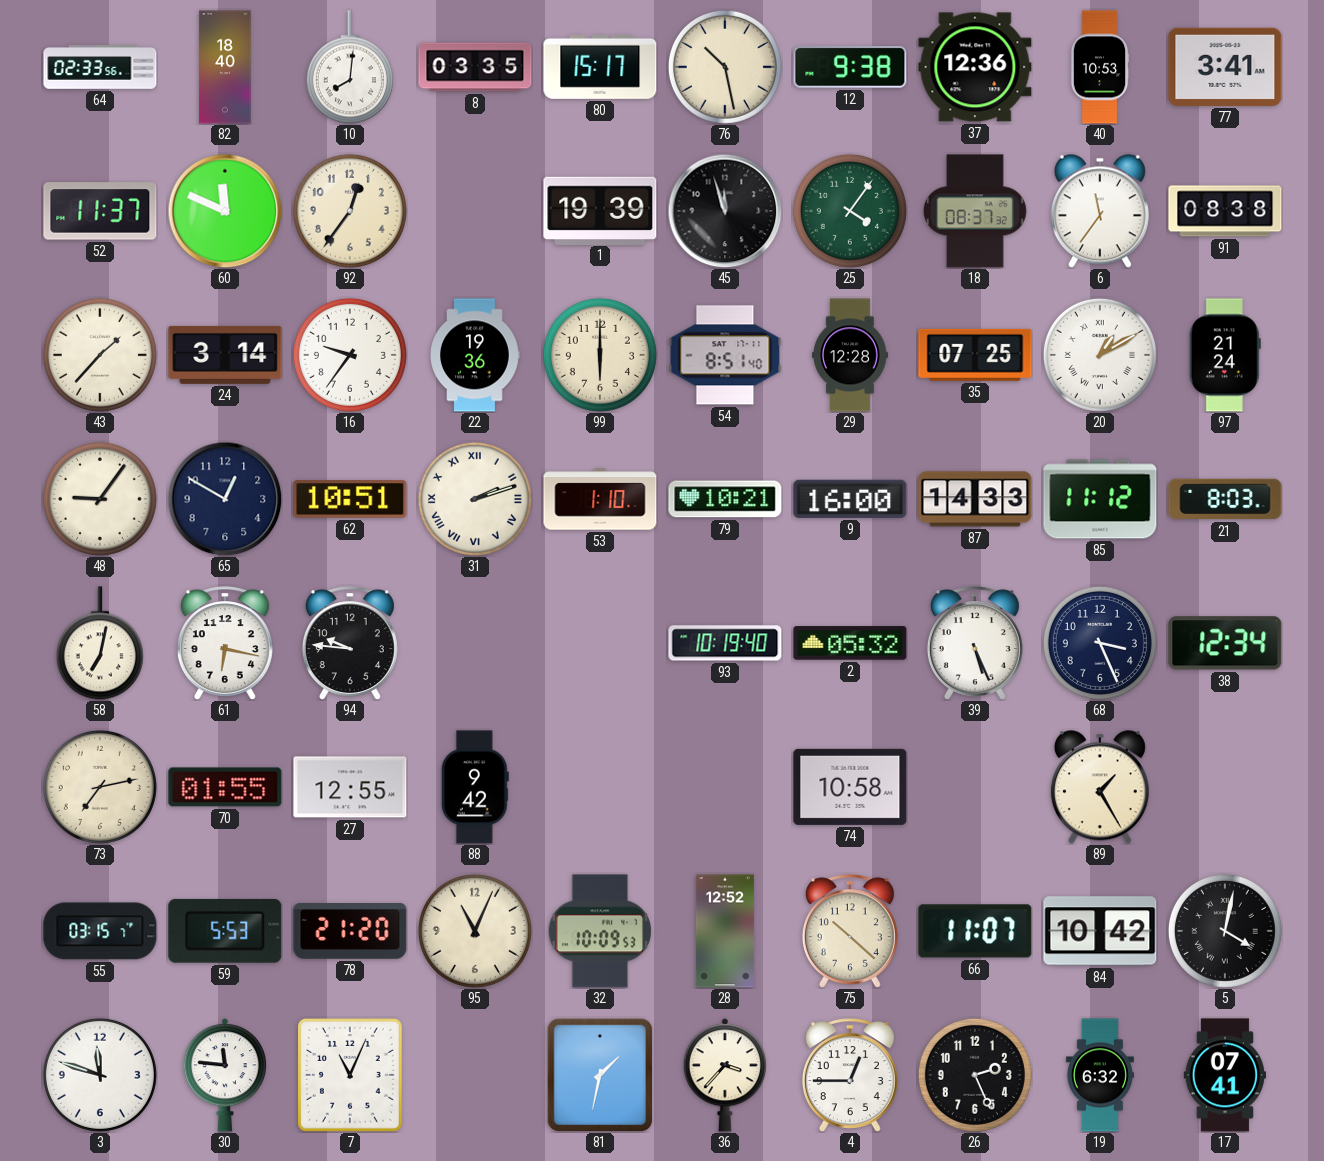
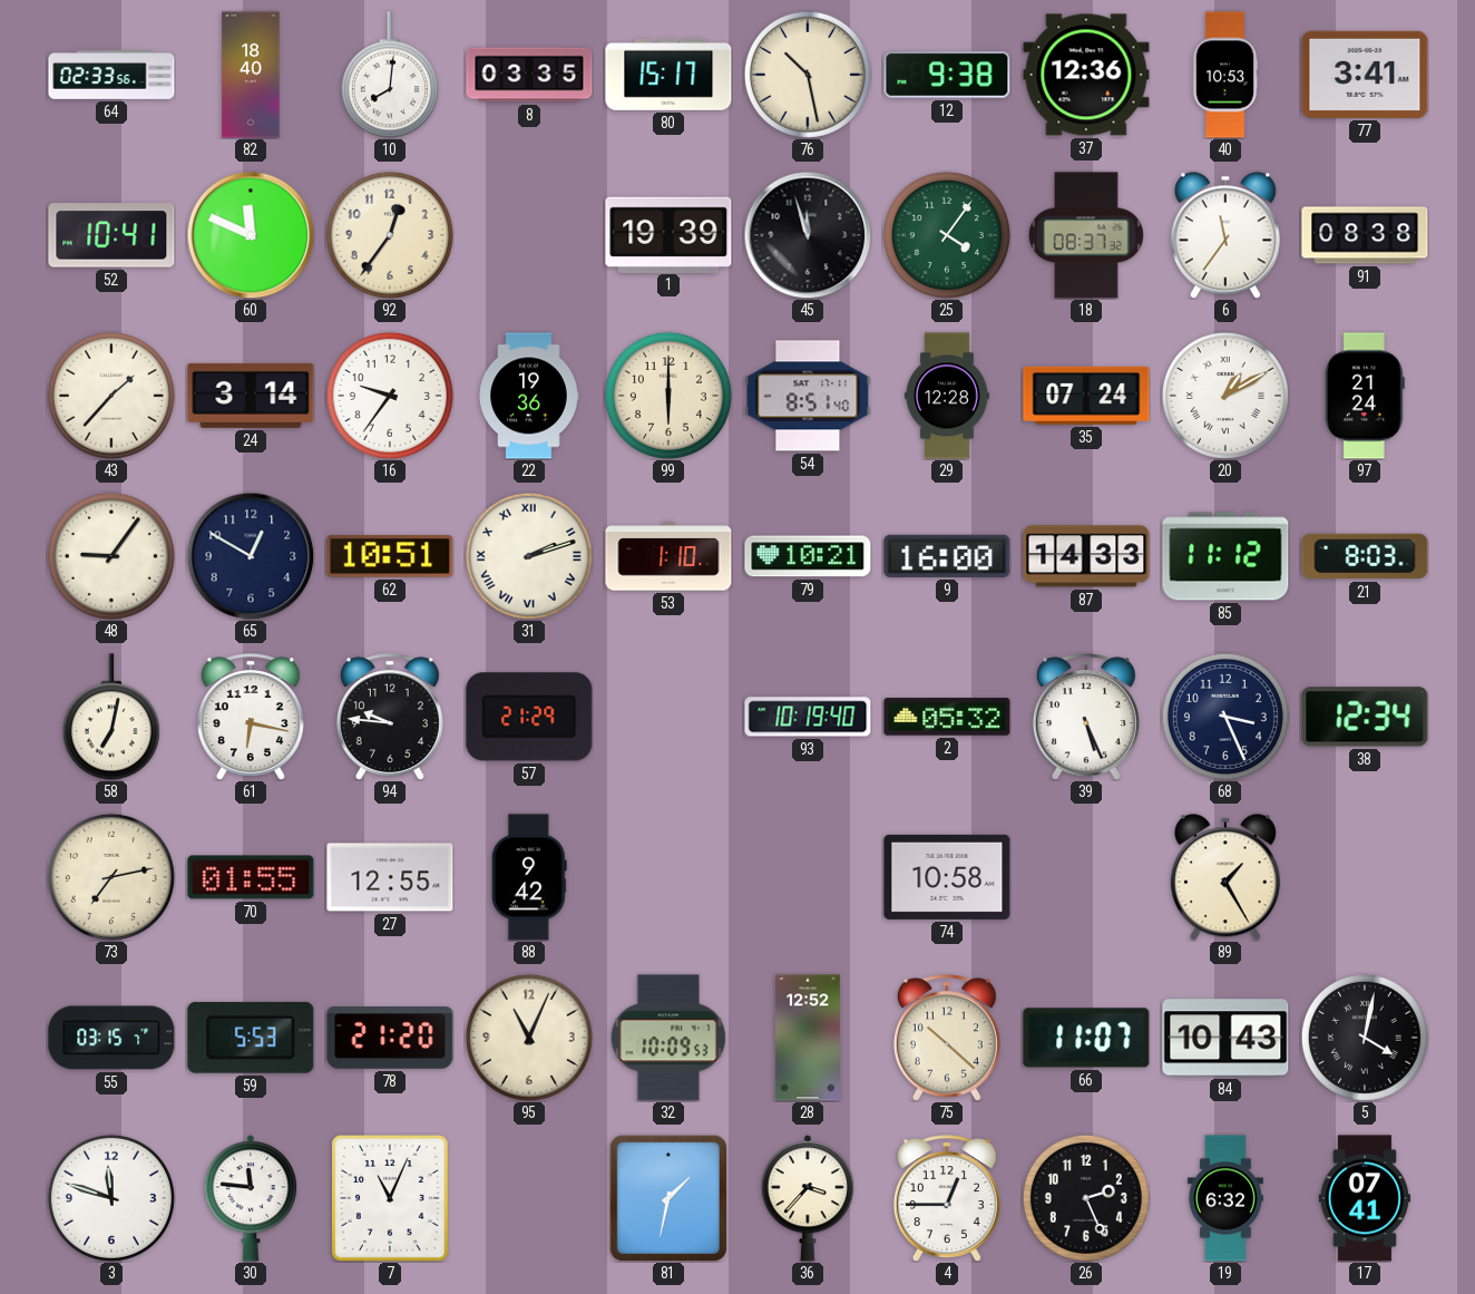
52: 11:37 -> 10:41 (111, 235)
35: 07:25 -> 07:24 (1086, 396)
57: none -> 21:29 (529, 717)
84: 10:42 -> 10:43 (1225, 1038)
